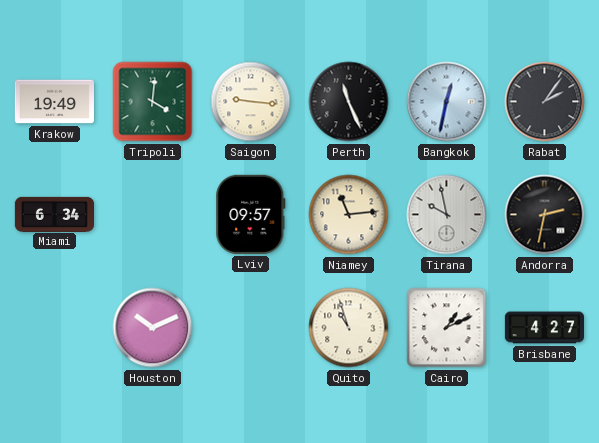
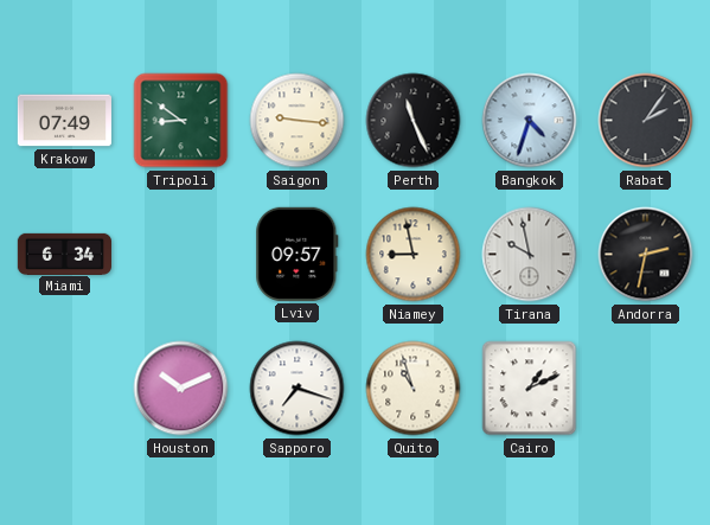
Krakow: 19:49 -> 07:49 (64, 121)
Tripoli: 4:01 -> 8:51 (181, 121)
Bangkok: 12:32 -> 4:33 (530, 121)
Niamey: 11:14 -> 8:58 (414, 255)
Sapporo: none -> 7:18 (298, 389)
Brisbane: 4:27 -> none (544, 328)
